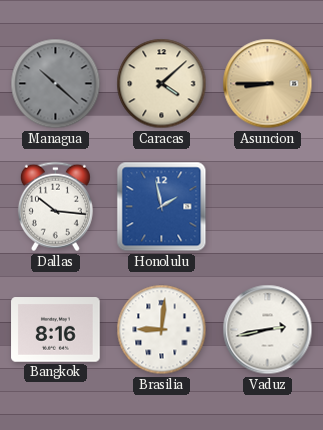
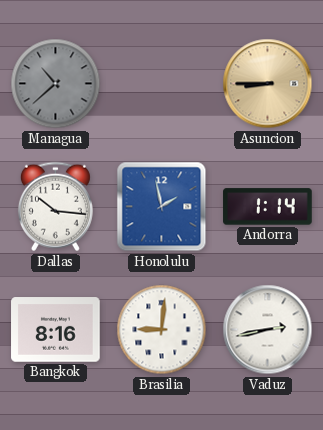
Managua: 10:22 -> 10:38 (56, 84)
Caracas: 4:08 -> none (162, 84)
Andorra: none -> 1:14 (268, 207)
